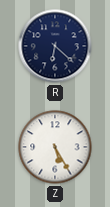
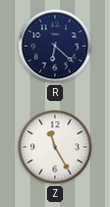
Z: 5:25 -> 11:25 (55, 147)
